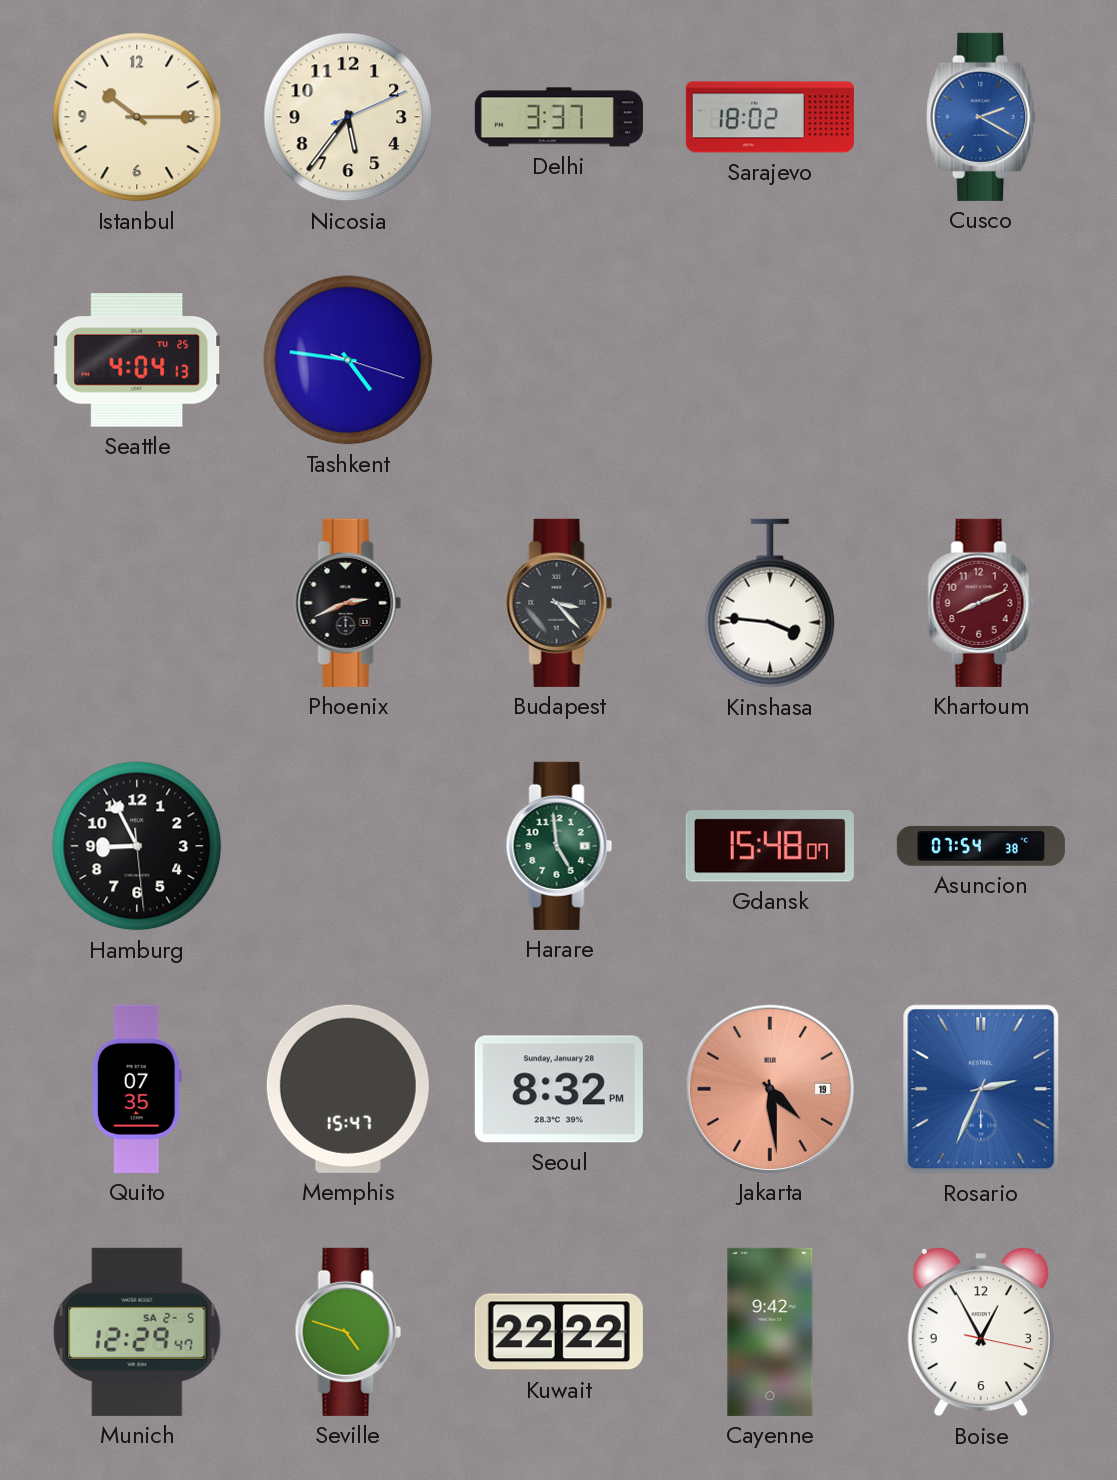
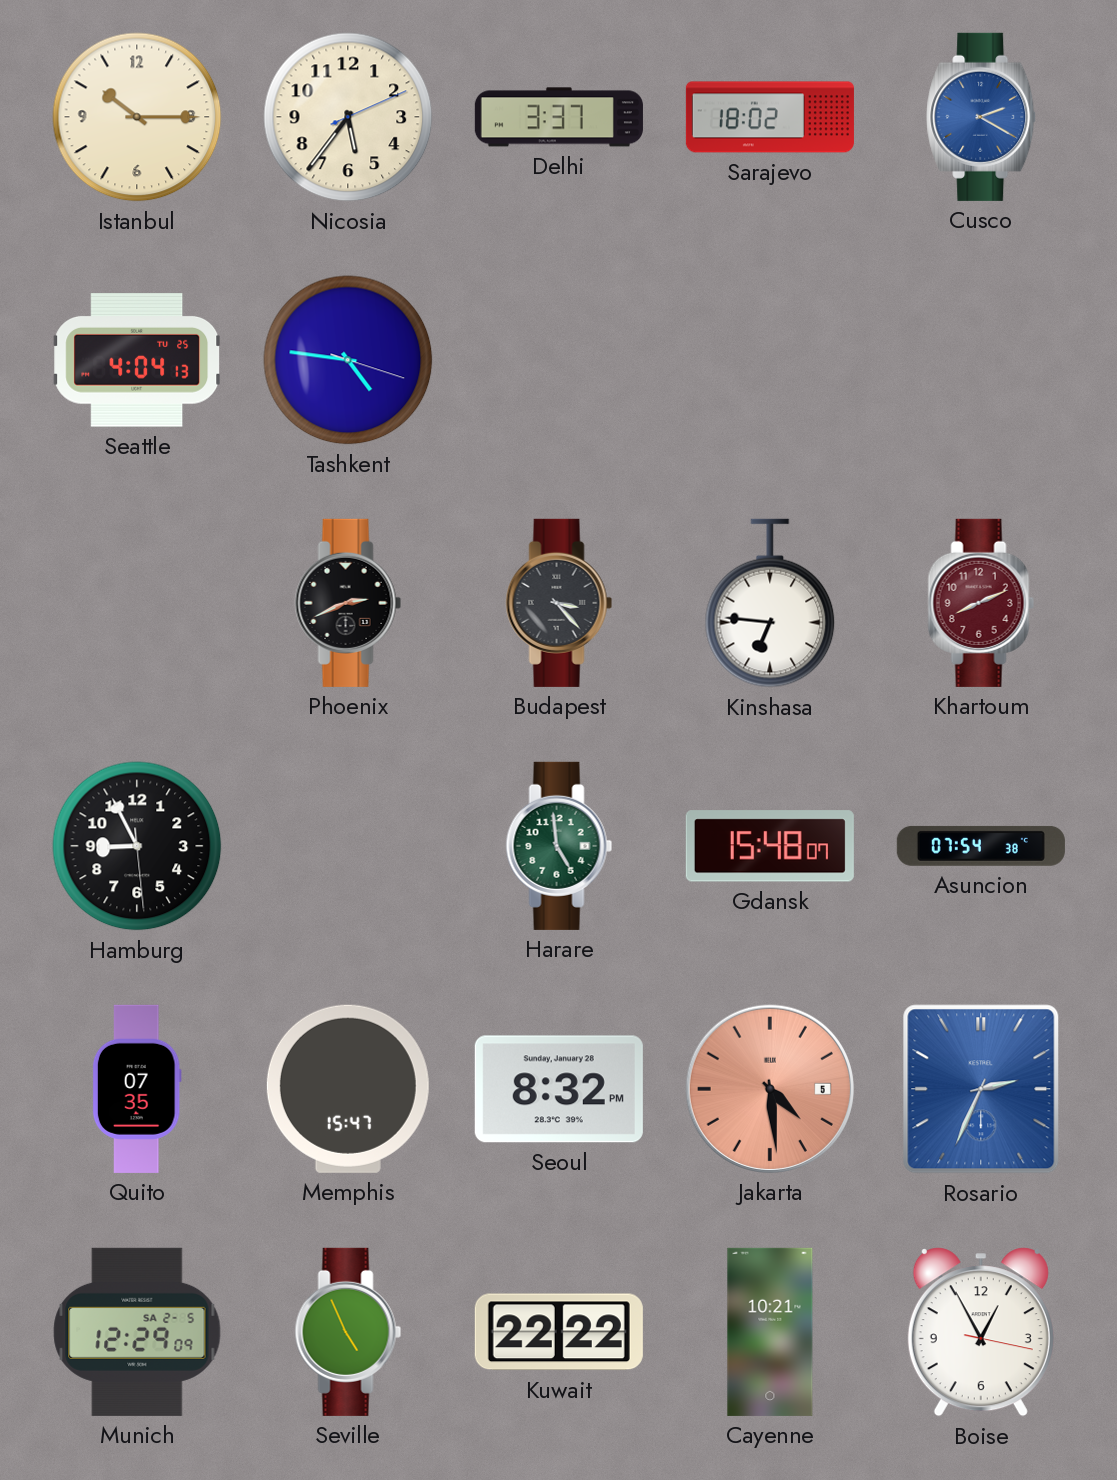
Kinshasa: 3:46 -> 6:46 (770, 603)
Jakarta date: 19 -> 5 (770, 1089)
Munich: 12:29:47 -> 12:29:09 (137, 1332)
Seville: 4:48 -> 4:56 (348, 1332)
Cayenne: 9:42 -> 10:21 (770, 1332)
